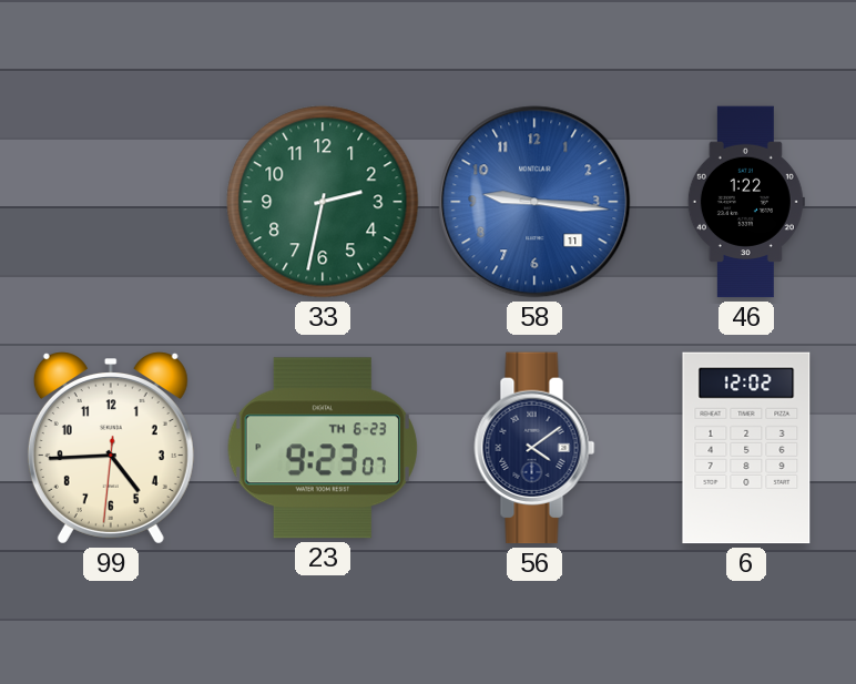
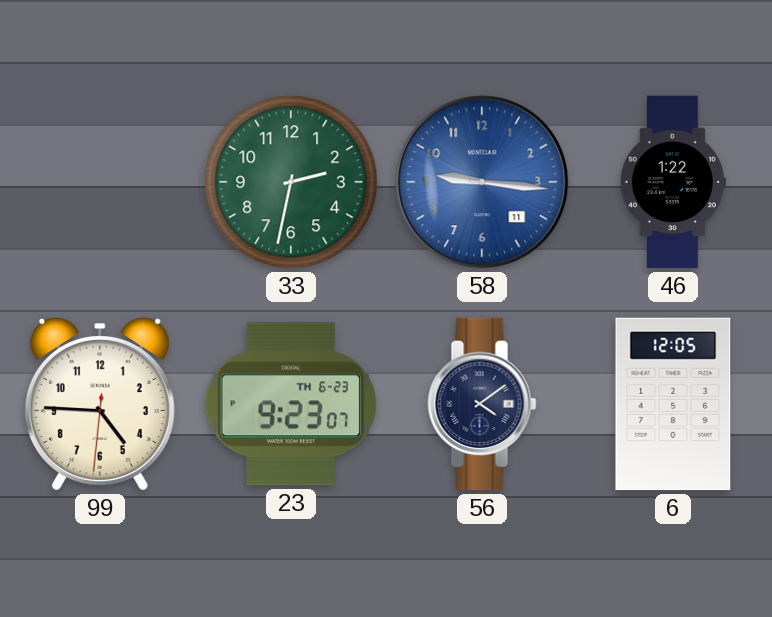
99: 4:44 -> 4:45 (100, 404)
6: 12:02 -> 12:05 (673, 404)
